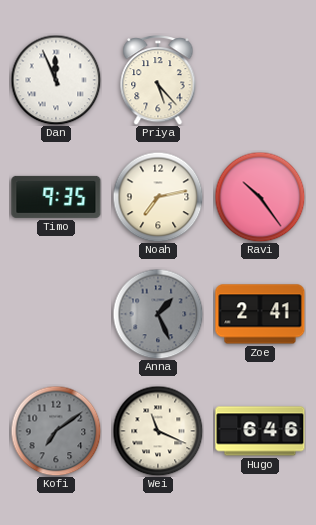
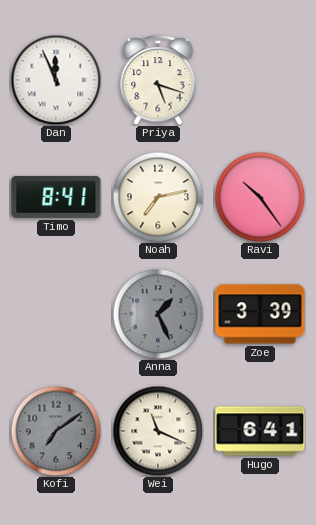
Priya: 5:23 -> 5:18 (158, 81)
Timo: 9:35 -> 8:41 (56, 197)
Zoe: 2:41 -> 3:39 (260, 314)
Hugo: 6:46 -> 6:41 (260, 431)
